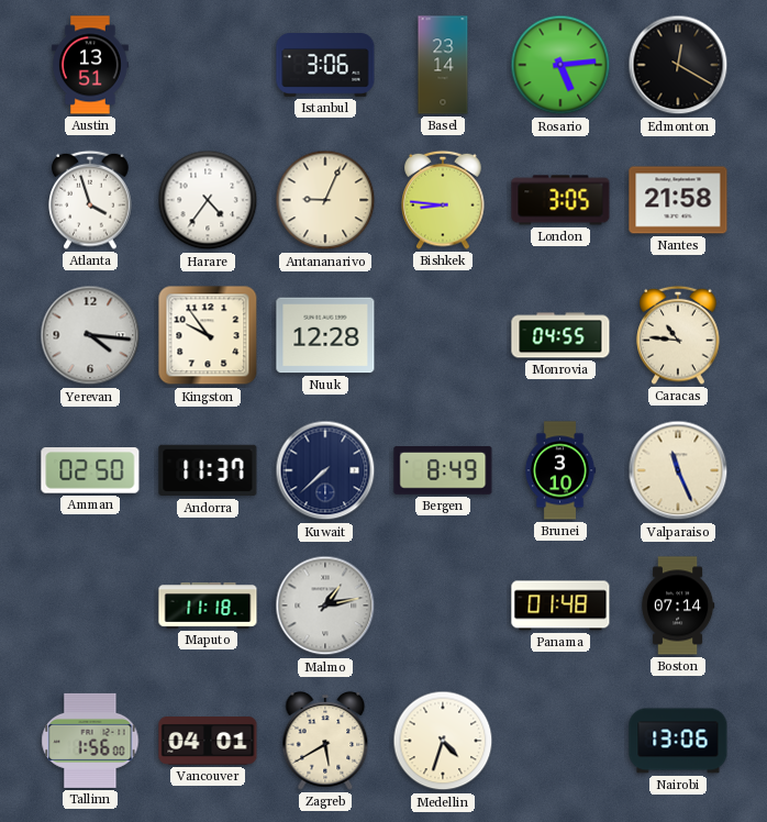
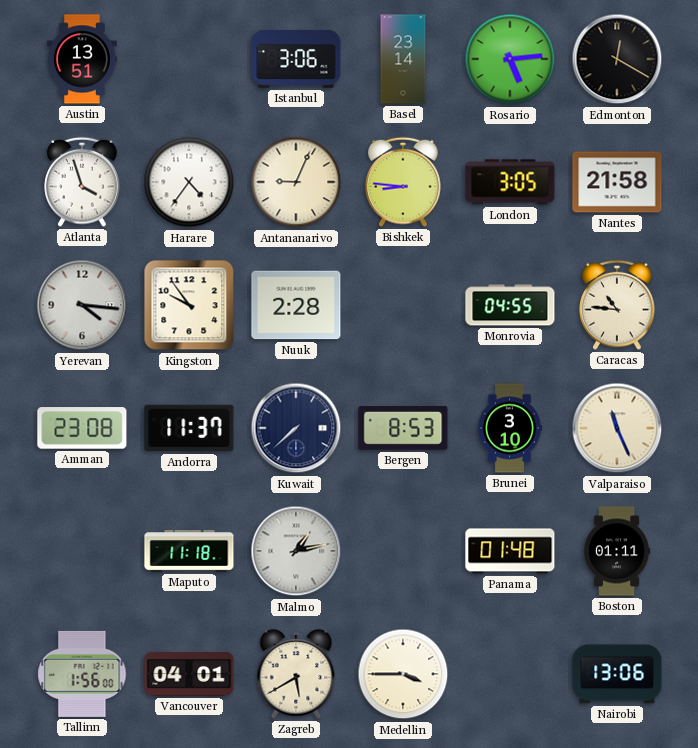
Nuuk: 12:28 -> 2:28 (296, 305)
Amman: 02:50 -> 23:08 (82, 428)
Bergen: 8:49 -> 8:53 (403, 429)
Boston: 07:14 -> 01:11 (617, 551)
Medellin: 4:33 -> 3:45 (403, 674)
